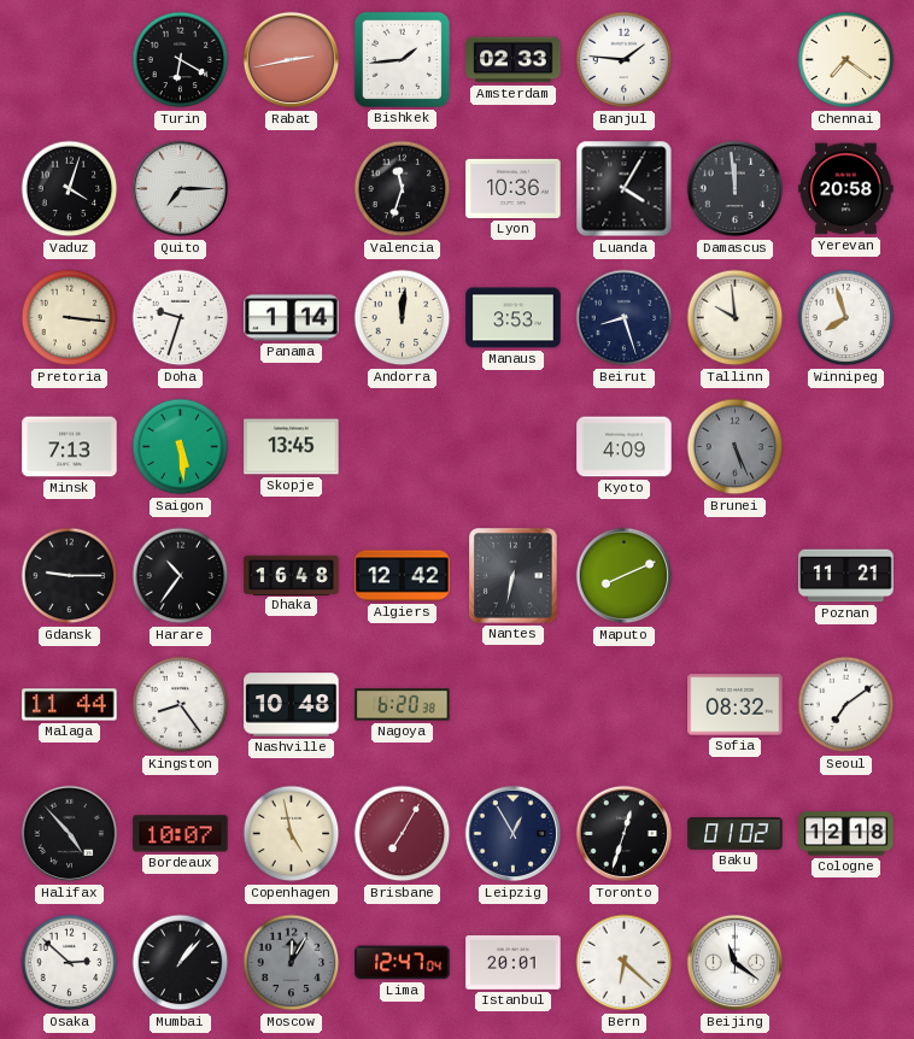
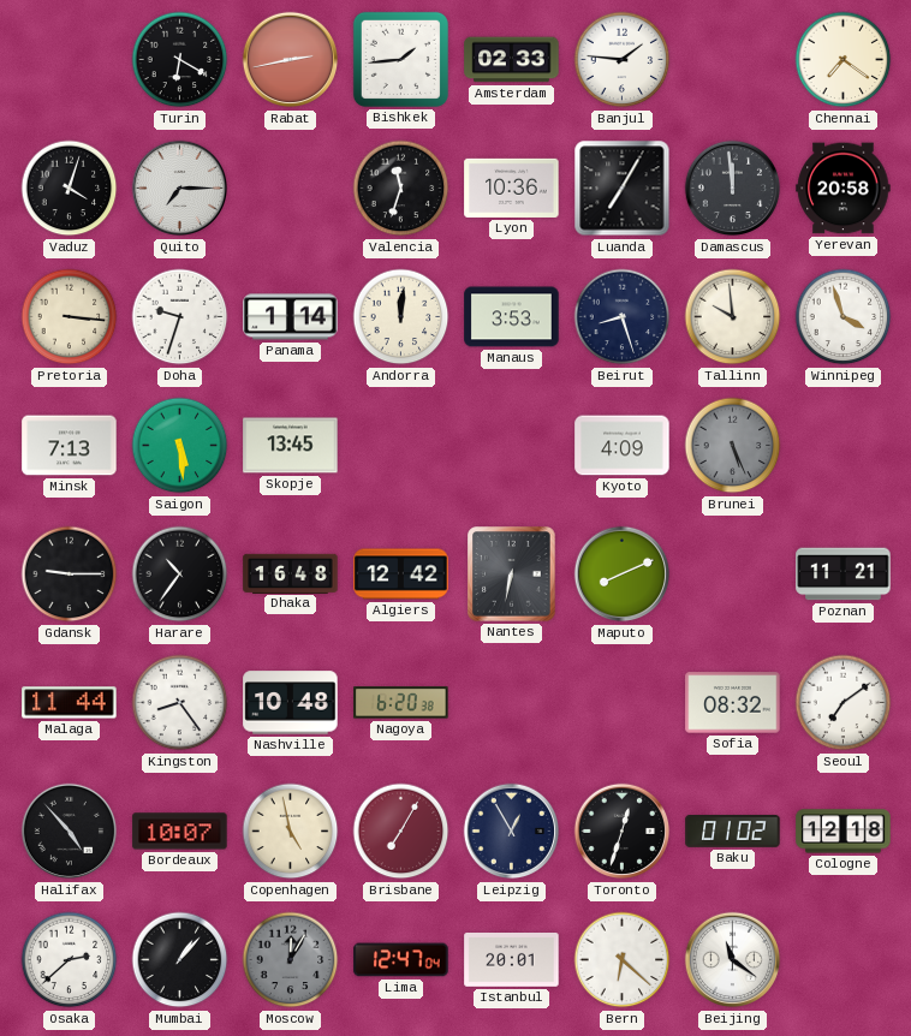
Luanda: 4:05 -> 7:05 (623, 189)
Winnipeg: 7:57 -> 3:57 (844, 317)
Osaka: 2:52 -> 2:38 (70, 960)
